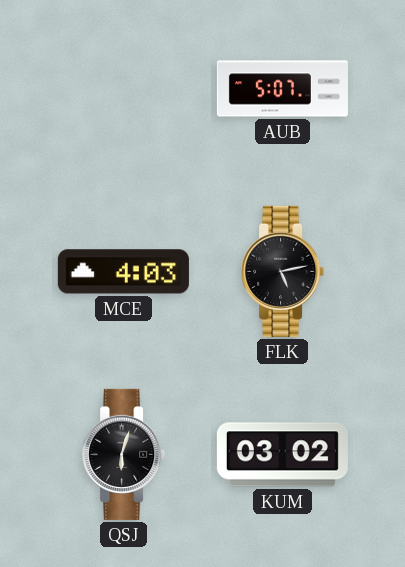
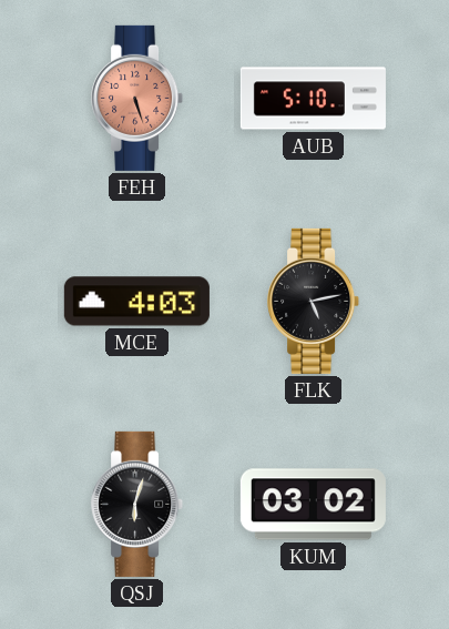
FEH: none -> 5:27 (137, 98)
AUB: 5:07 -> 5:10 (313, 99)
